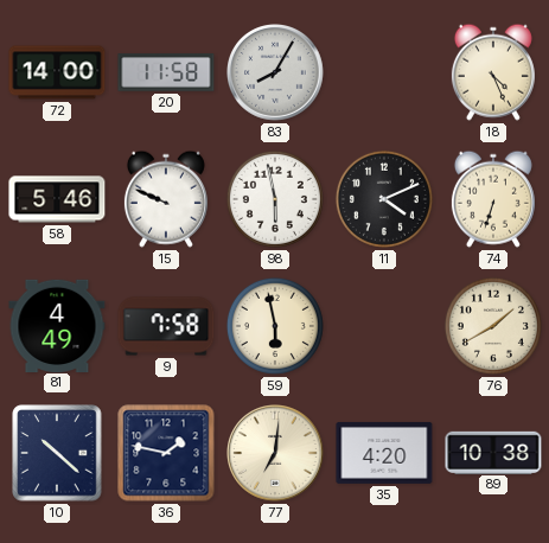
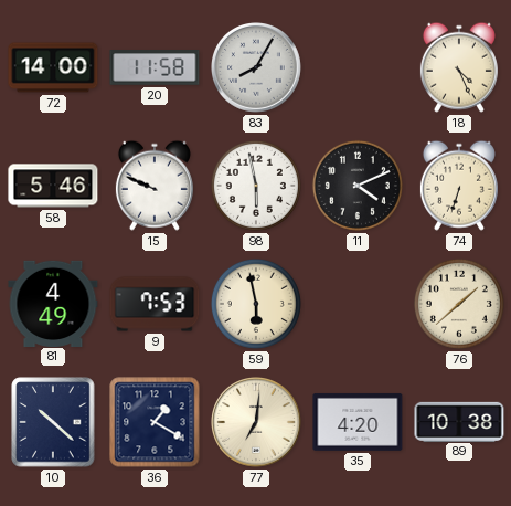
9: 7:58 -> 7:53 (155, 304)
76: 1:40 -> 1:38 (459, 304)
36: 1:47 -> 1:20 (155, 422)
